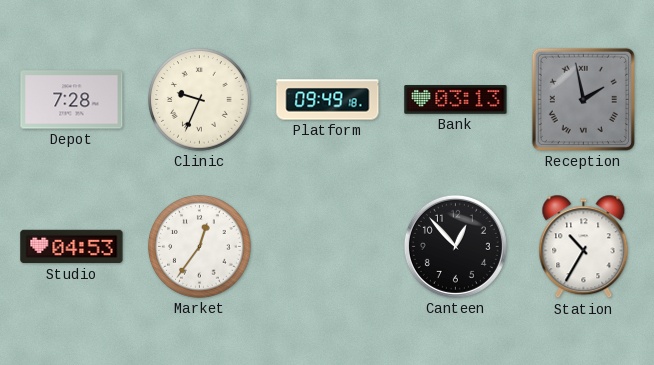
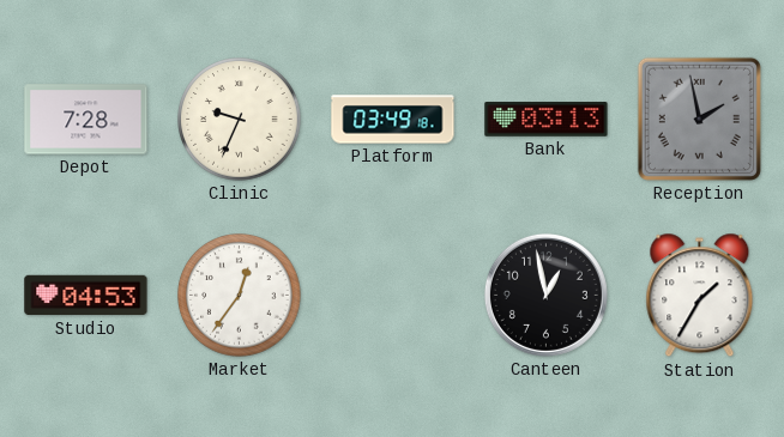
Platform: 09:49 -> 03:49 (393, 120)
Canteen: 12:53 -> 12:58 (545, 295)
Station: 10:35 -> 1:35 (700, 296)
